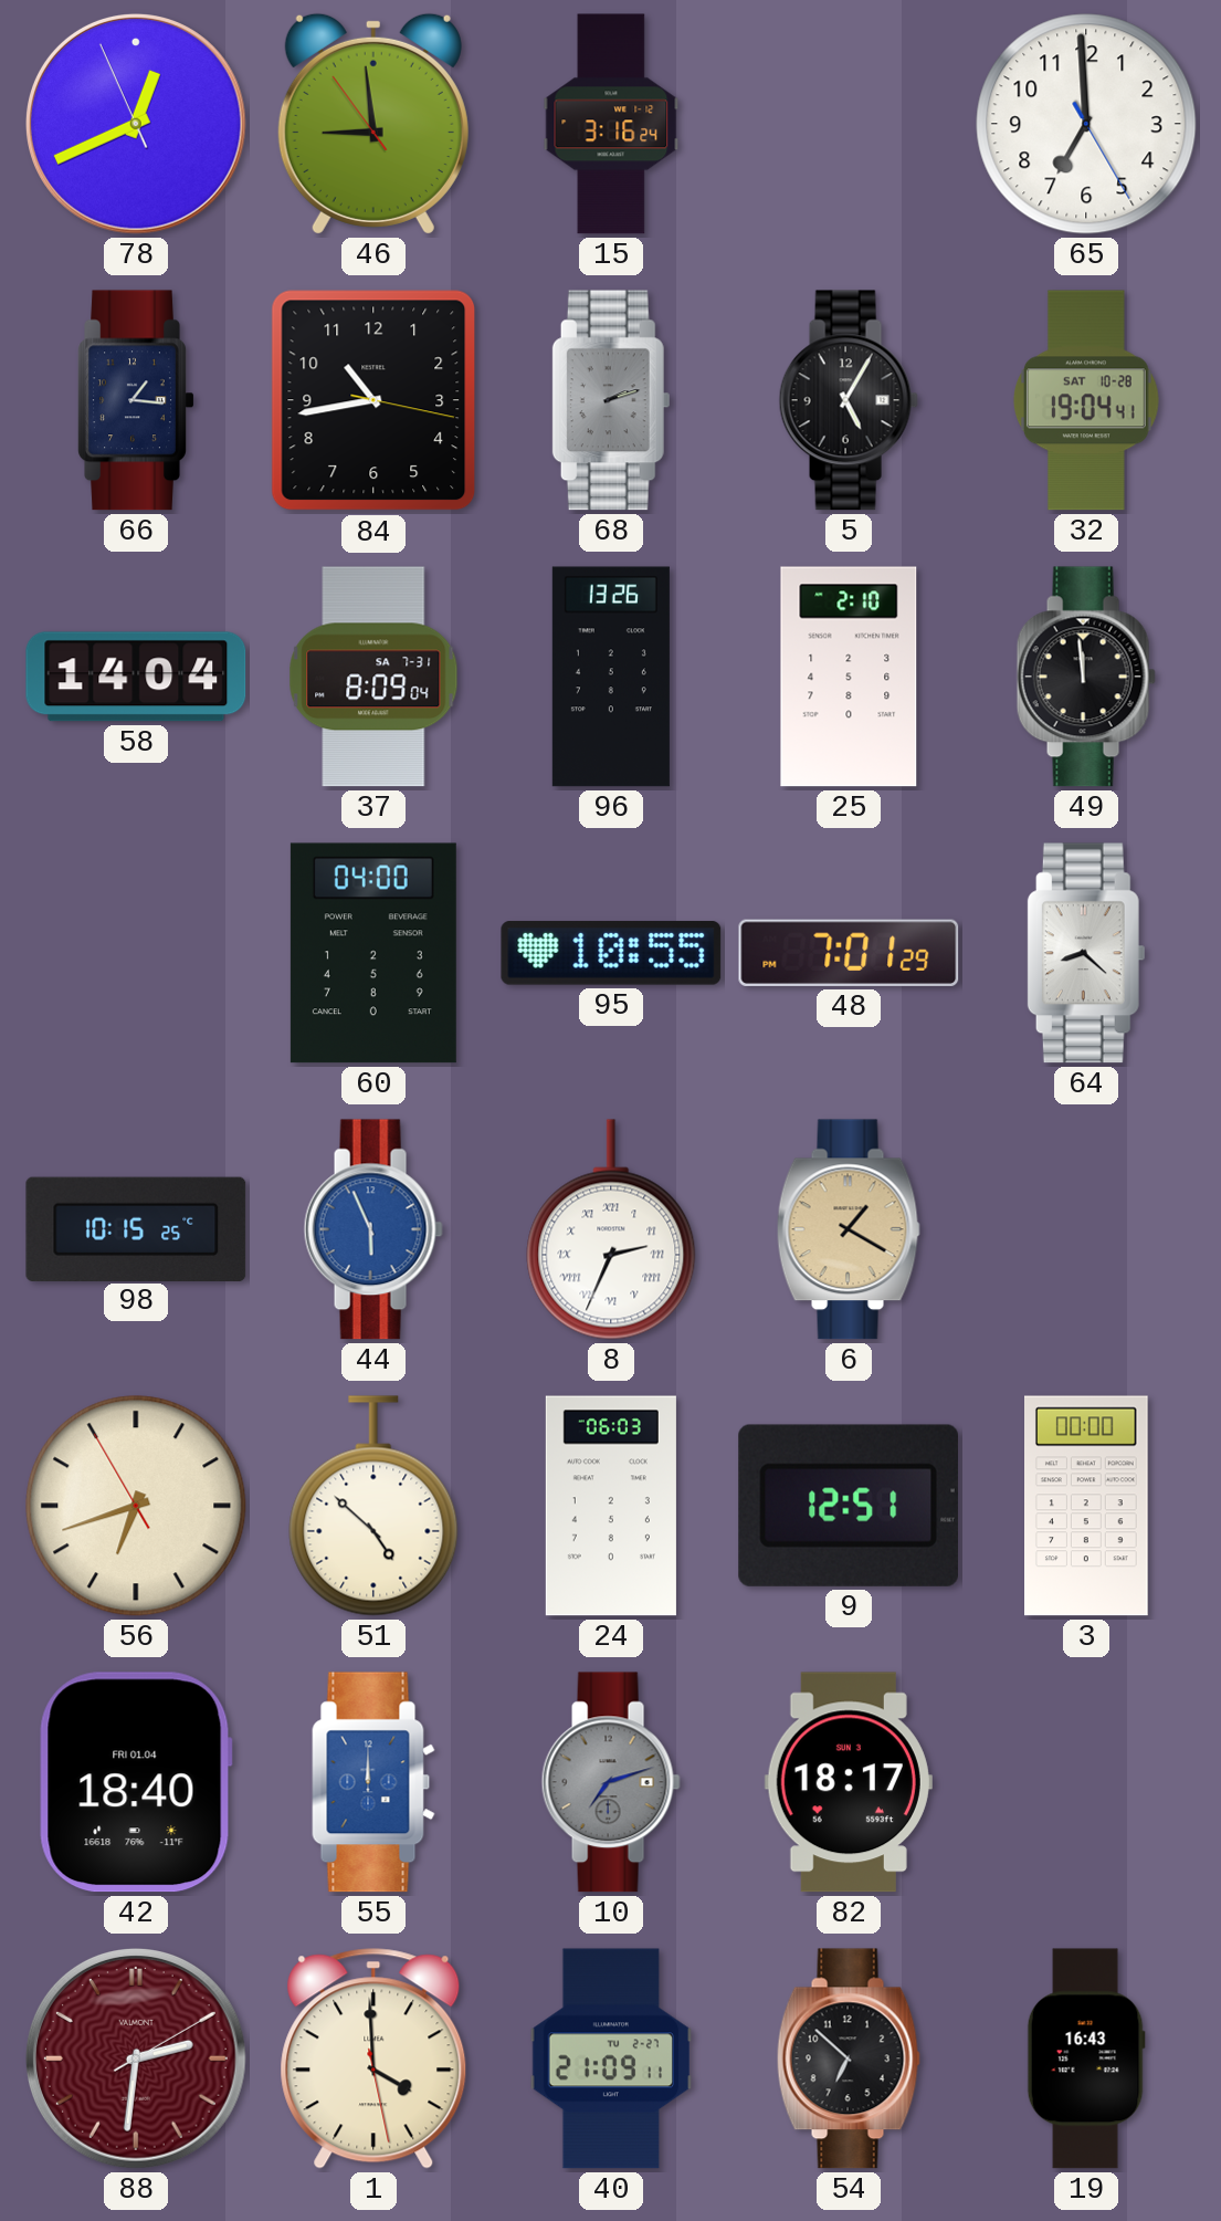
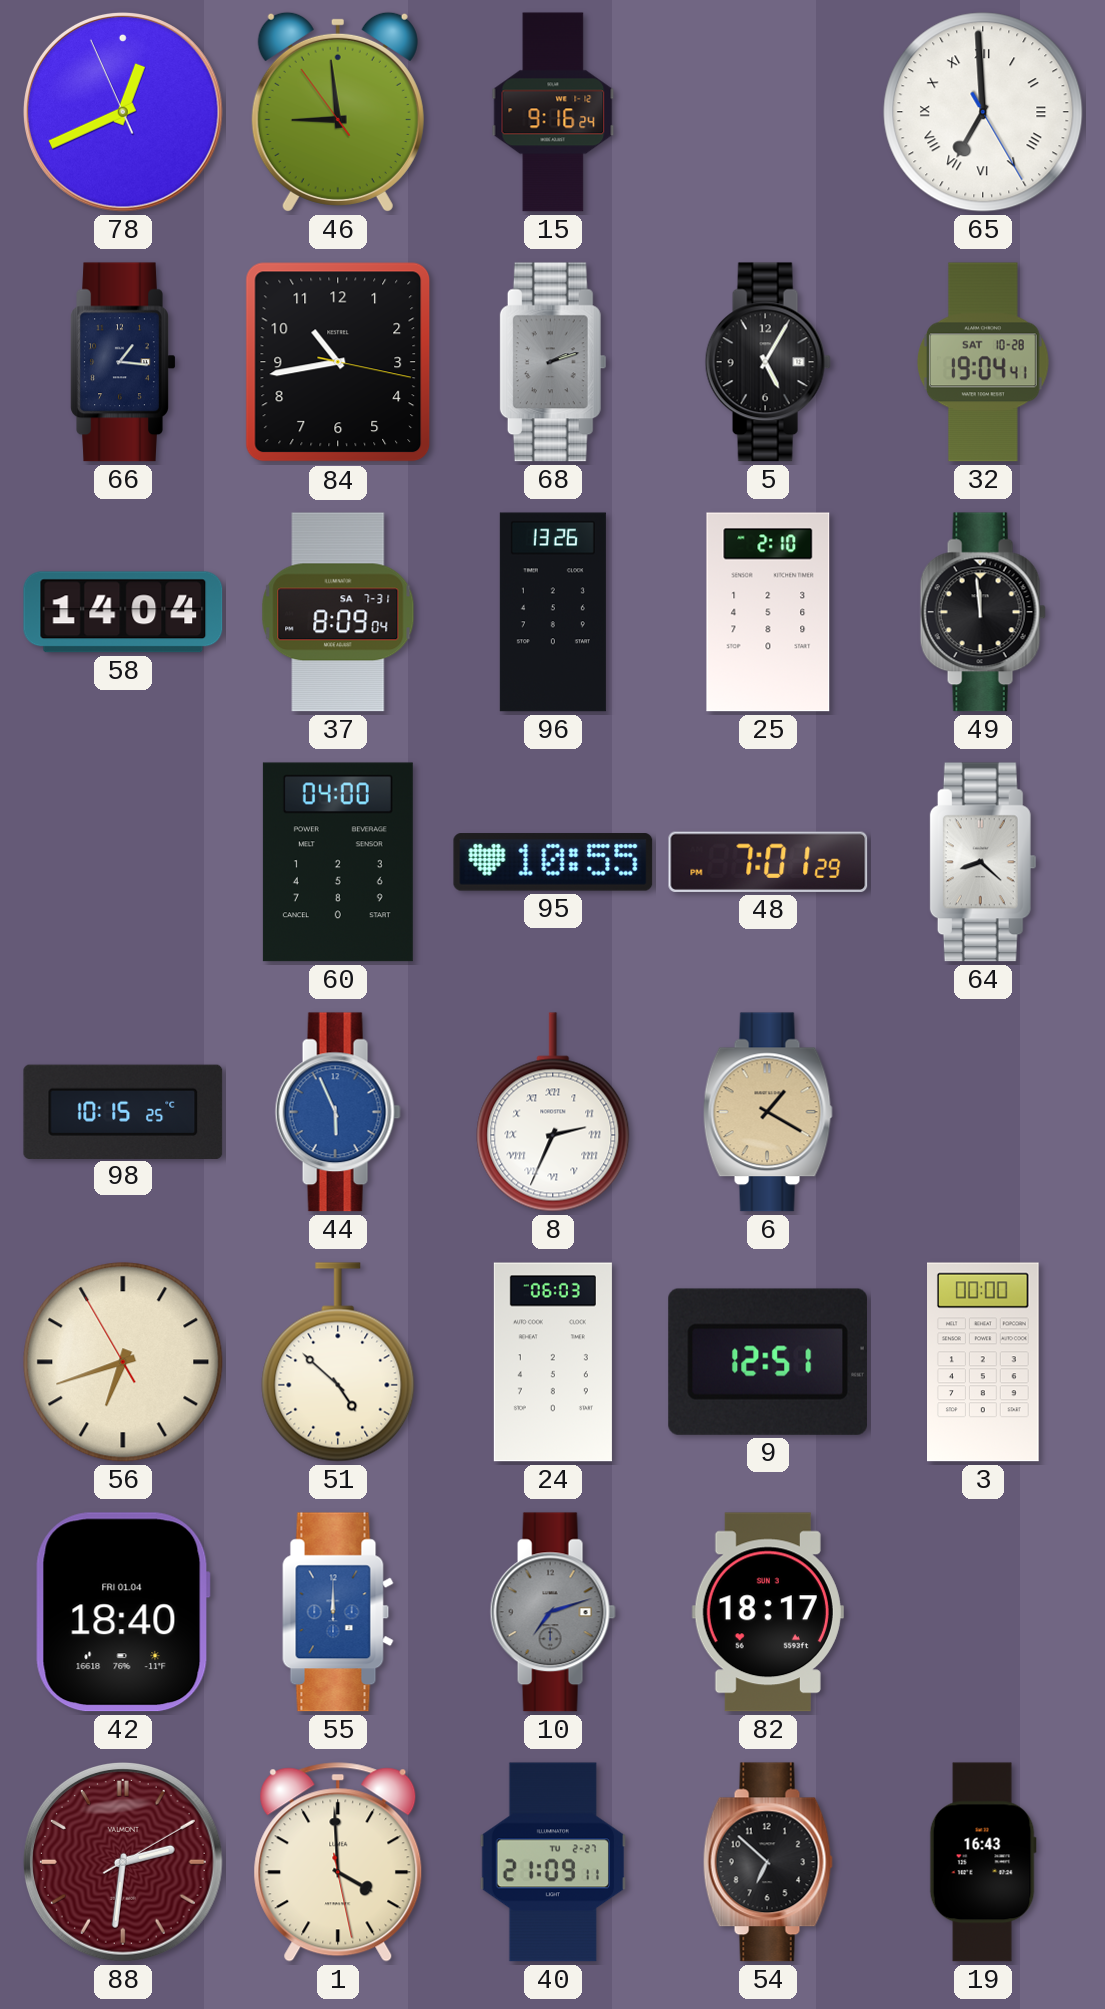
15: 3:16 -> 9:16 (553, 112)
65 numerals: Arabic -> Roman (983, 112)
